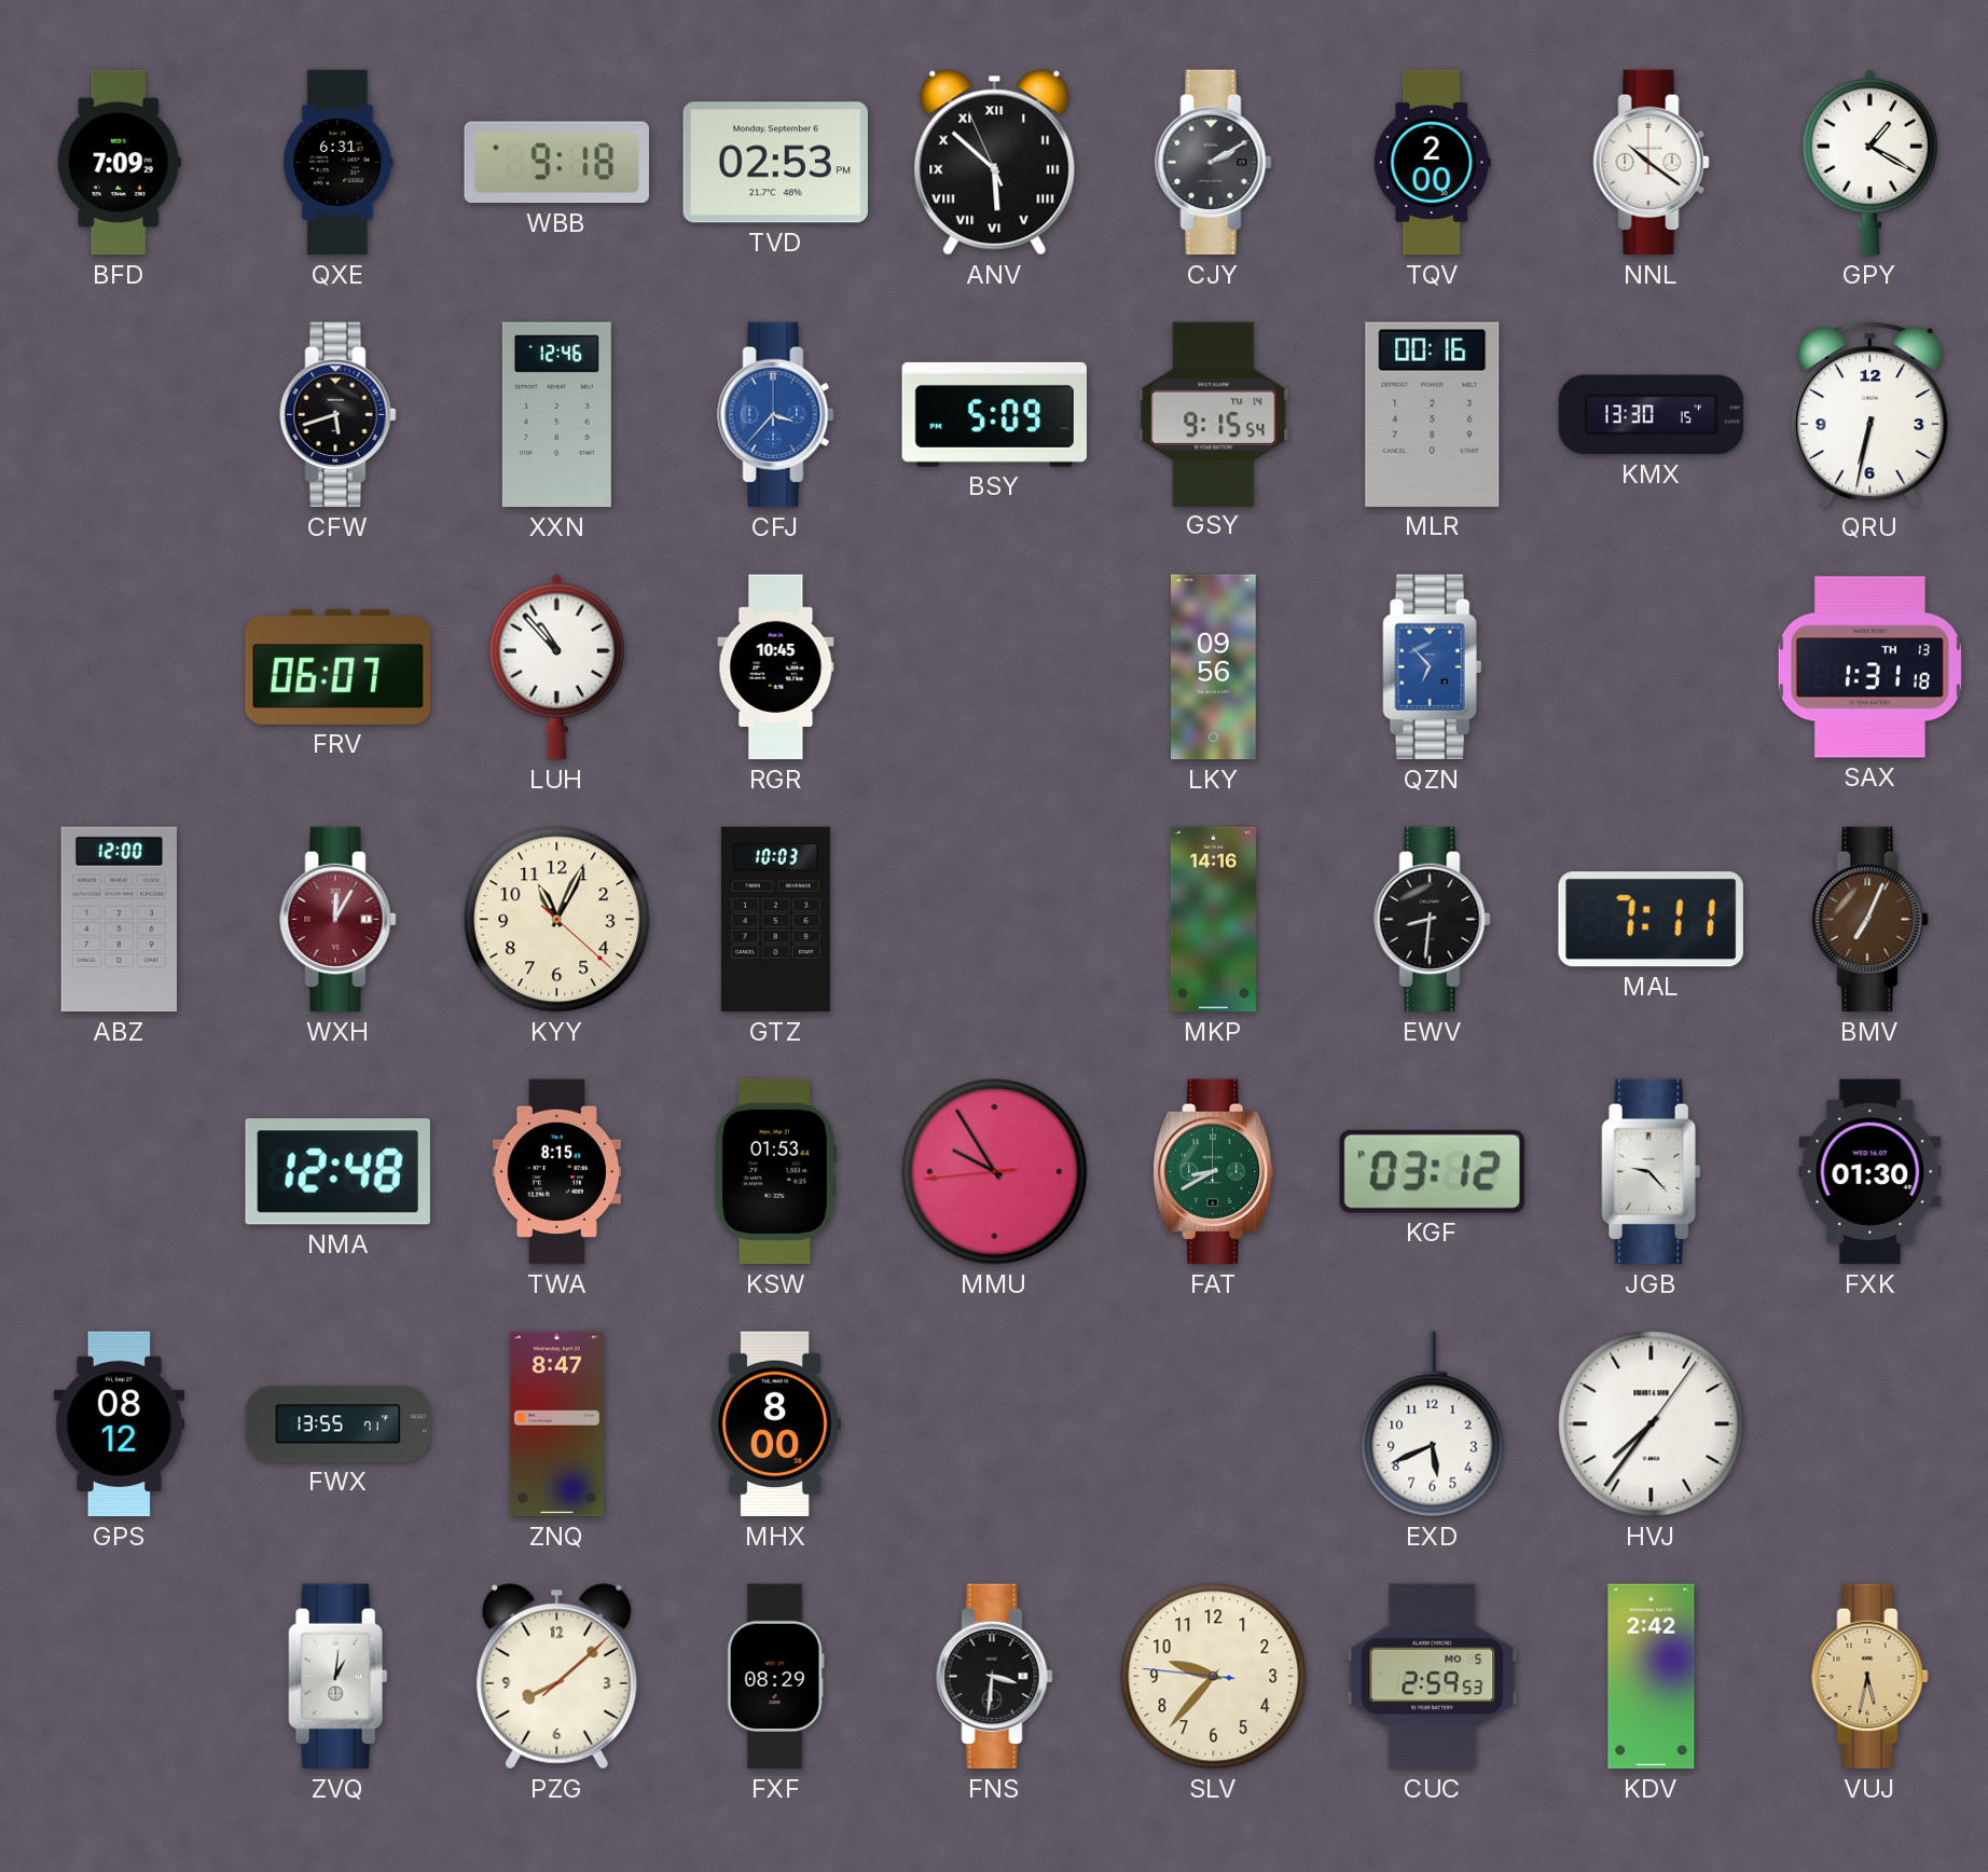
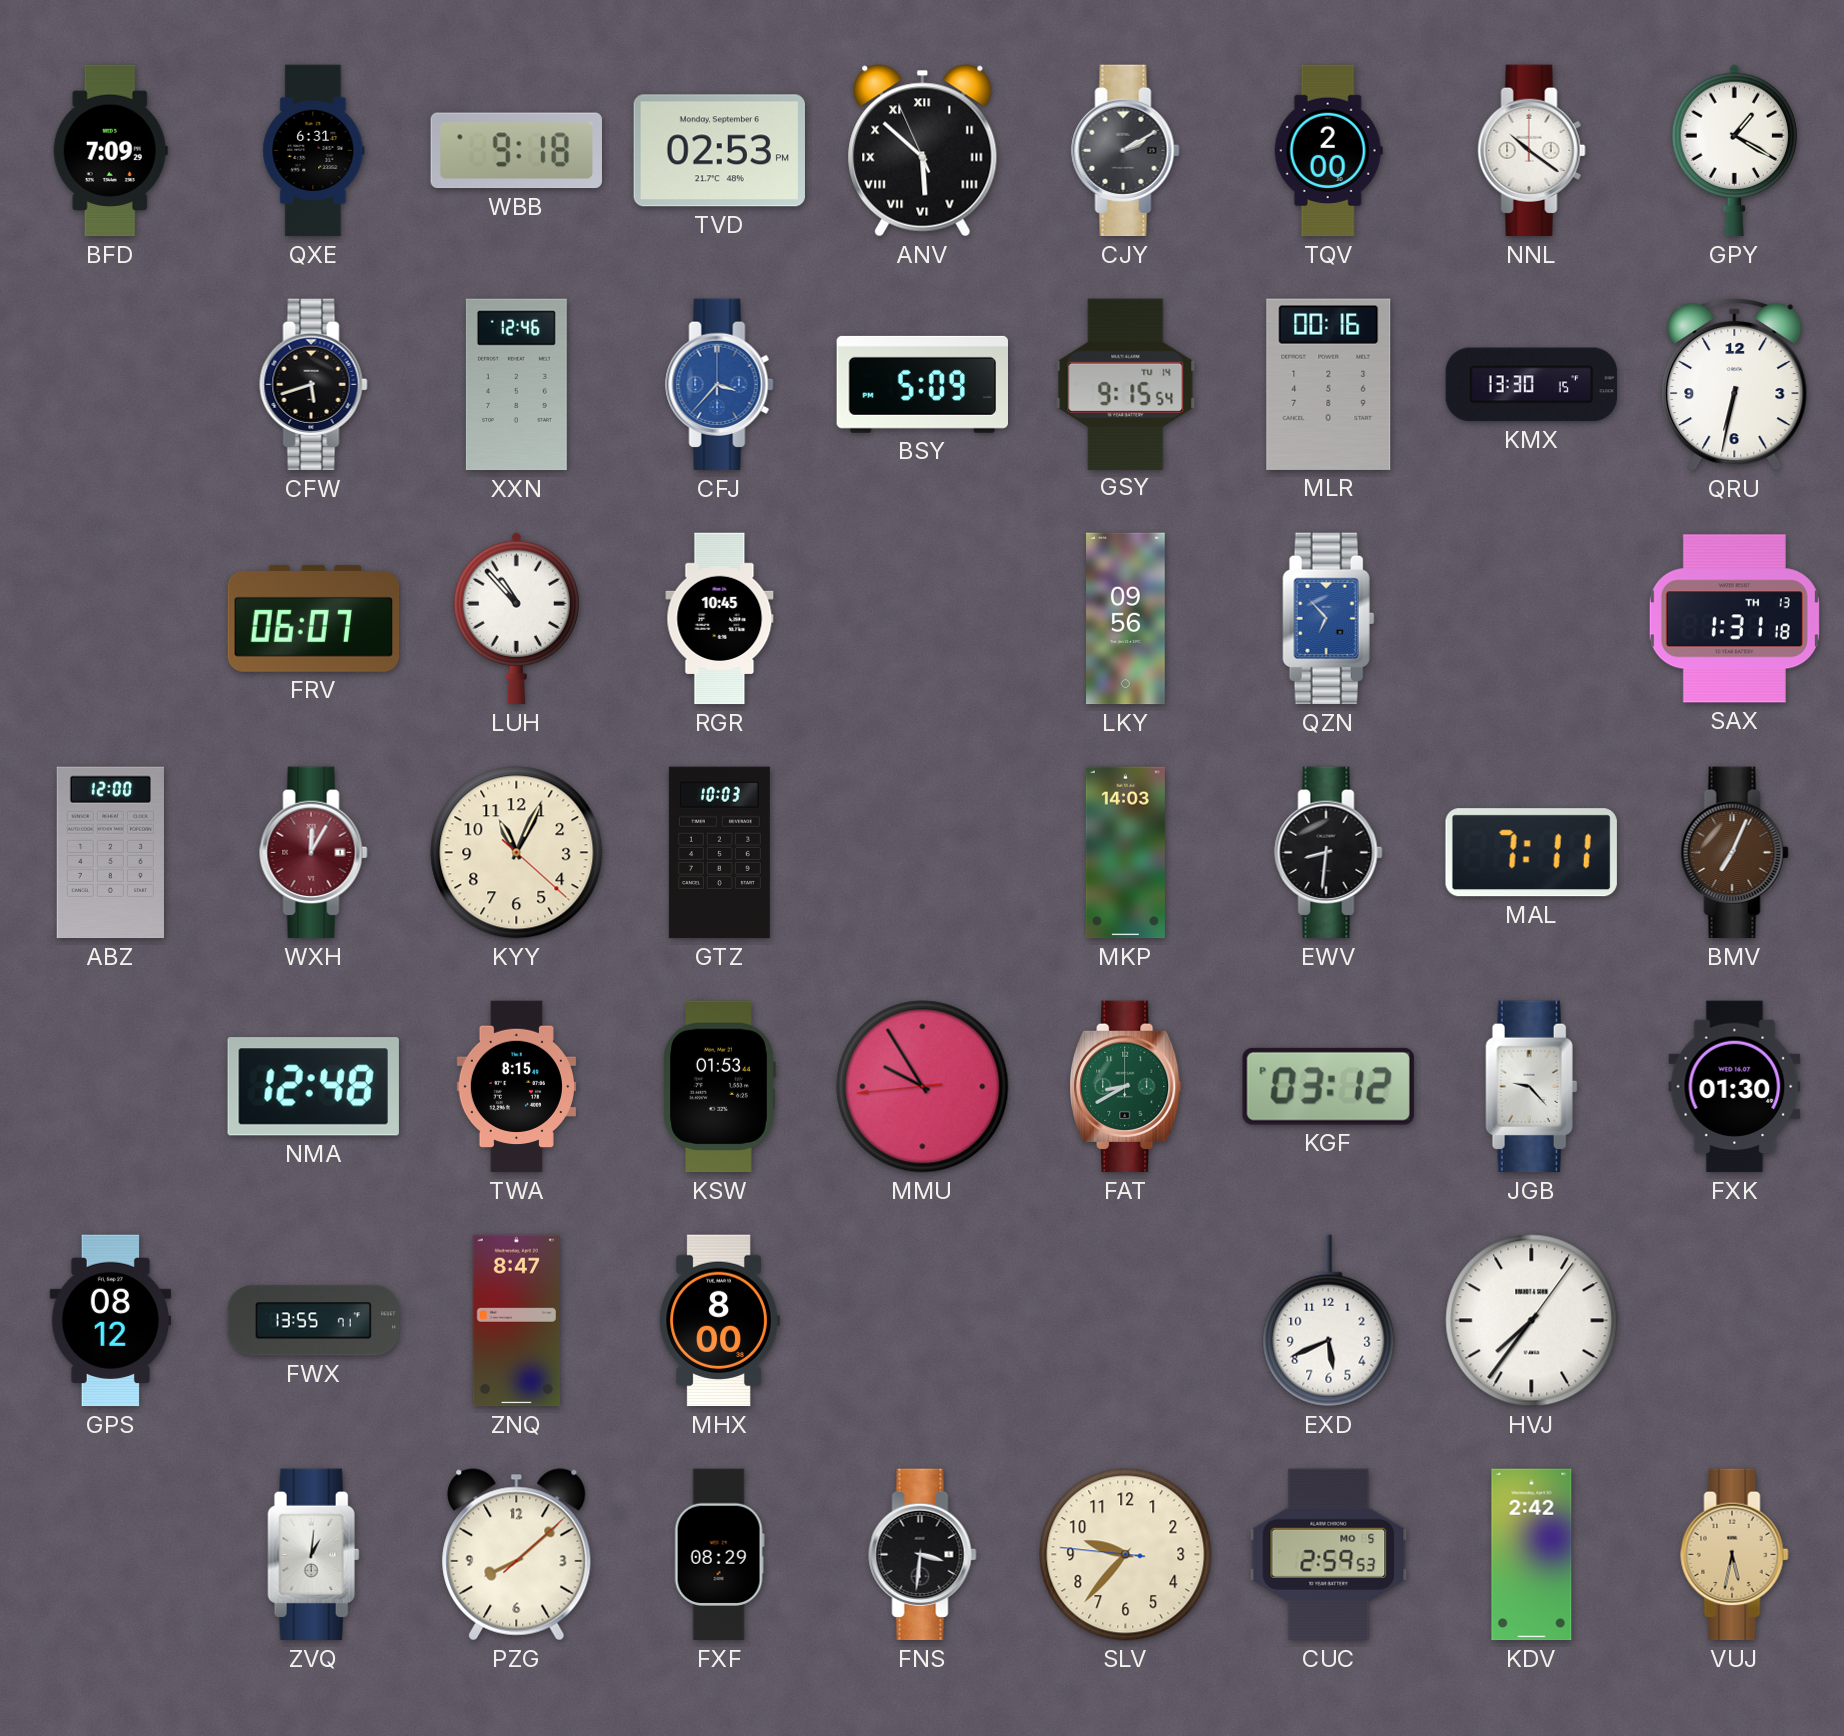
MKP: 14:16 -> 14:03 (1125, 853)
